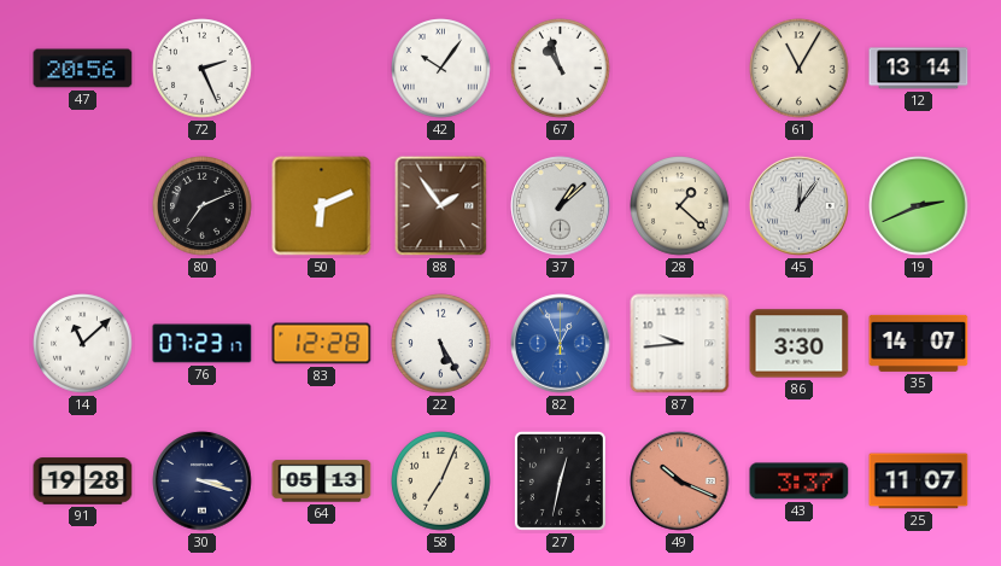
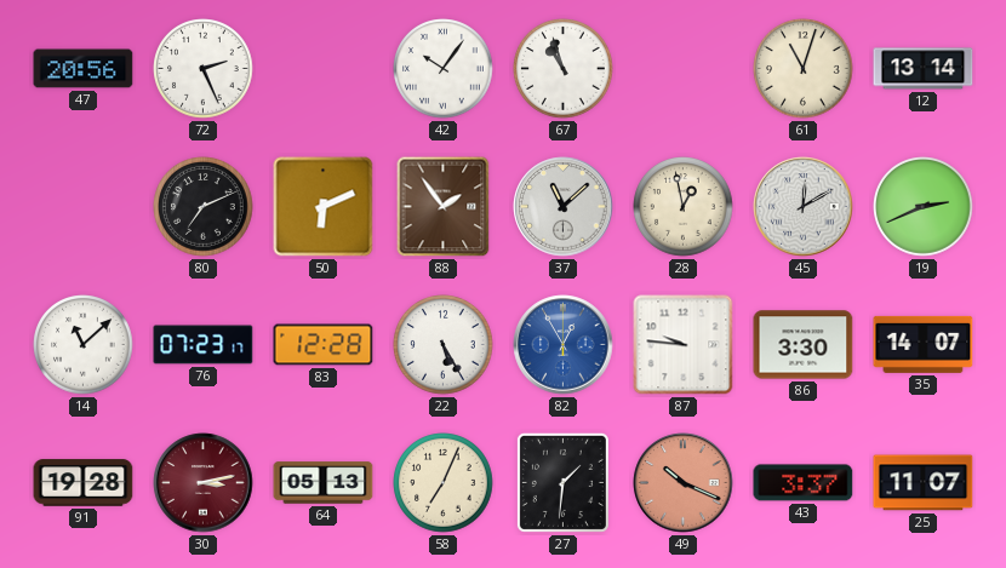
61: 11:05 -> 11:03 (804, 69)
37: 1:08 -> 11:08 (564, 207)
28: 1:22 -> 12:58 (684, 207)
45: 12:06 -> 12:10 (804, 207)
82: 12:56 -> 12:55 (564, 345)
87: 9:44 -> 9:46 (684, 345)
30: 3:18 -> 3:13 (204, 483)
30 dial: navy -> burgundy (204, 483)
27: 12:32 -> 1:31 (562, 482)
